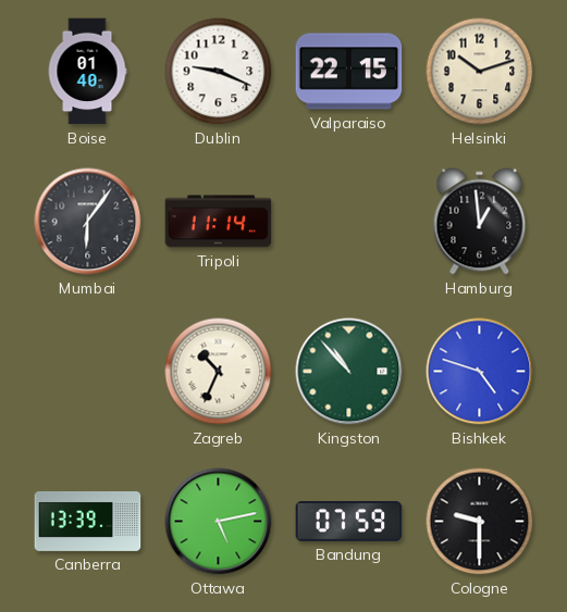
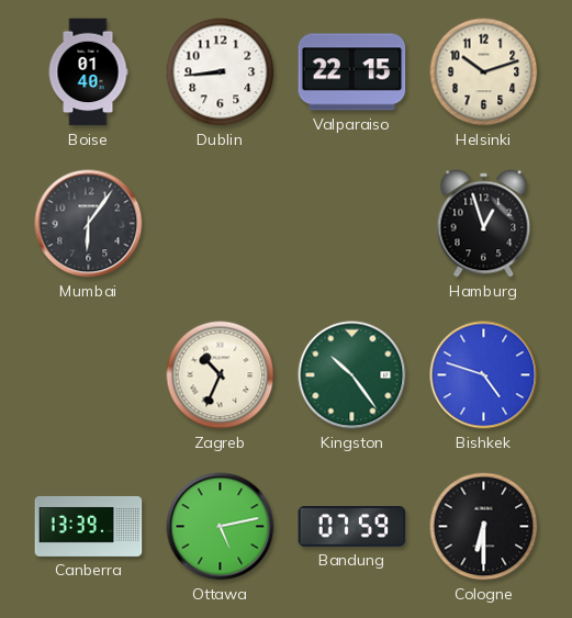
Dublin: 9:19 -> 8:44 (221, 72)
Tripoli: 11:14 -> none (219, 222)
Hamburg: 12:59 -> 12:57 (484, 224)
Kingston: 10:53 -> 10:24 (352, 375)
Cologne: 9:30 -> 6:30 (484, 527)
